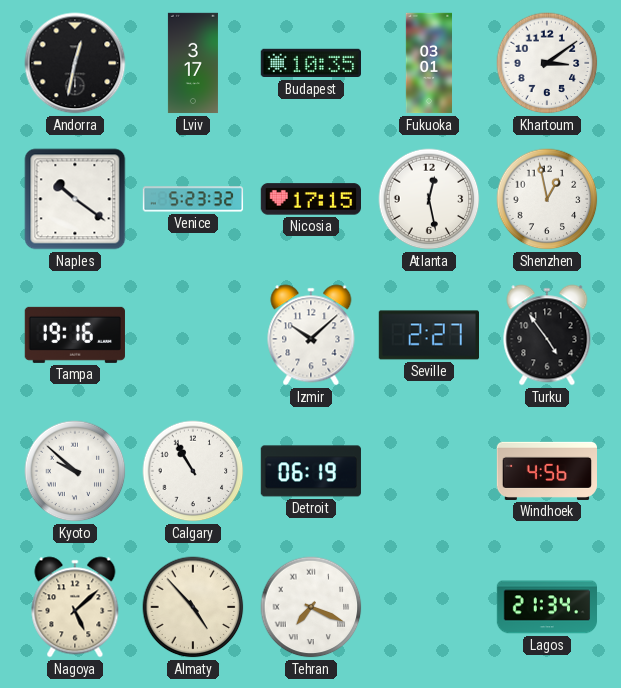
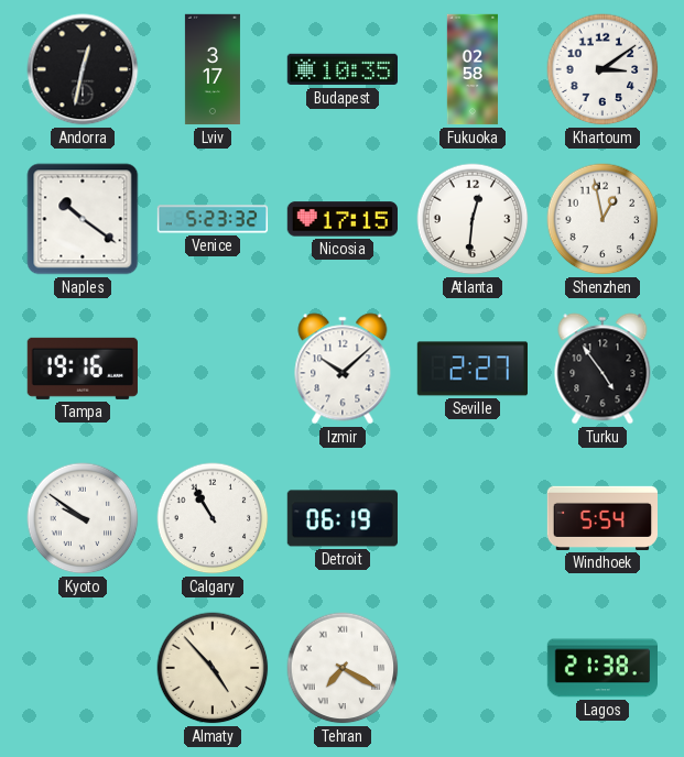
Fukuoka: 03:01 -> 02:58 (473, 69)
Atlanta: 12:28 -> 12:31 (473, 219)
Kyoto: 9:52 -> 9:51 (83, 518)
Windhoek: 4:56 -> 5:54 (601, 518)
Nagoya: 5:08 -> none (75, 607)
Tehran: 7:19 -> 7:20 (343, 668)
Lagos: 21:34 -> 21:38 (601, 668)
